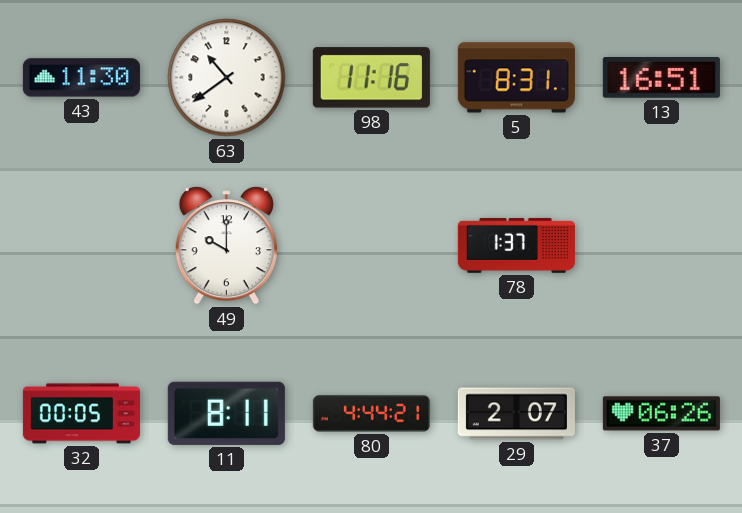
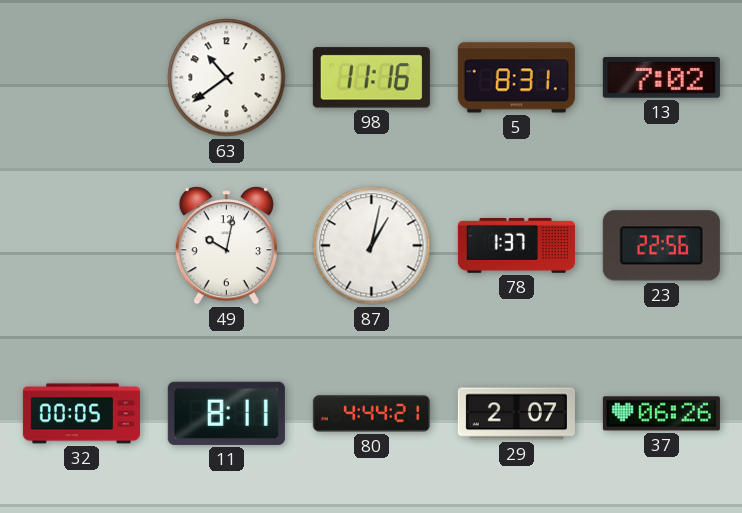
43: 11:30 -> none (81, 78)
13: 16:51 -> 7:02 (661, 78)
49: 10:00 -> 10:02 (226, 246)
87: none -> 1:02 (372, 246)
23: none -> 22:56 (661, 246)
